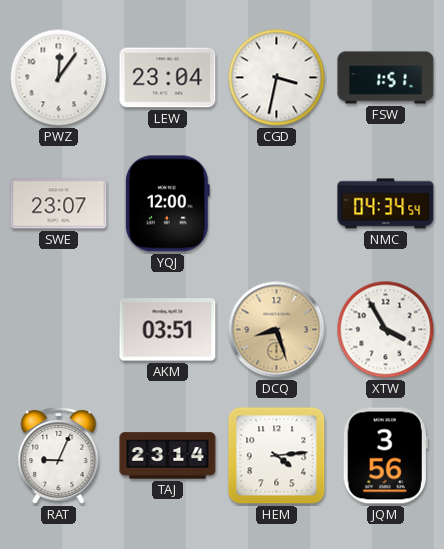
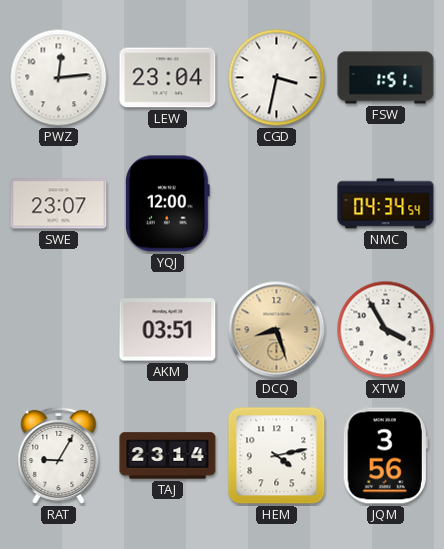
PWZ: 12:06 -> 12:14 (59, 78)
RAT: 9:04 -> 9:05 (59, 456)
HEM: 4:14 -> 4:13 (277, 456)
